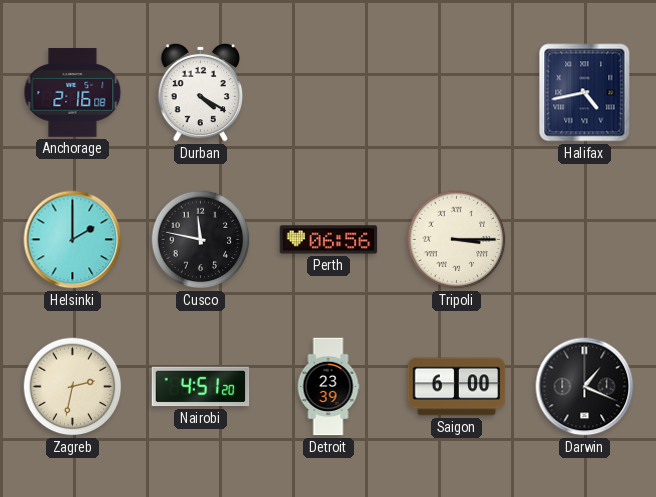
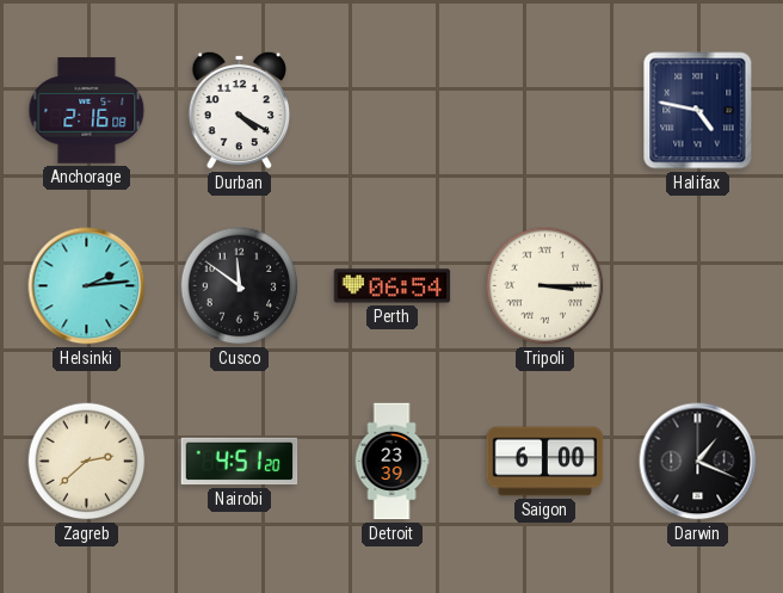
Halifax: 4:43 -> 4:47 (698, 111)
Helsinki: 2:00 -> 2:14 (87, 286)
Cusco: 11:47 -> 11:51 (240, 286)
Perth: 06:56 -> 06:54 (393, 286)
Zagreb: 2:32 -> 2:38 (87, 462)
